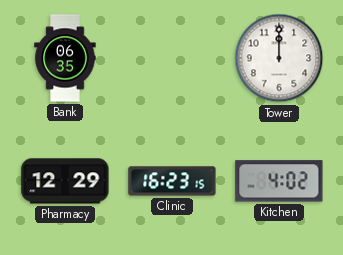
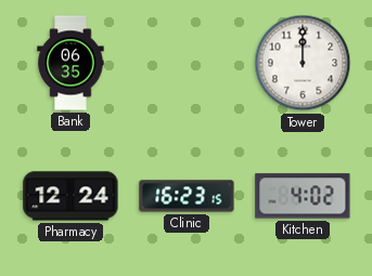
Pharmacy: 12:29 -> 12:24 (70, 196)
